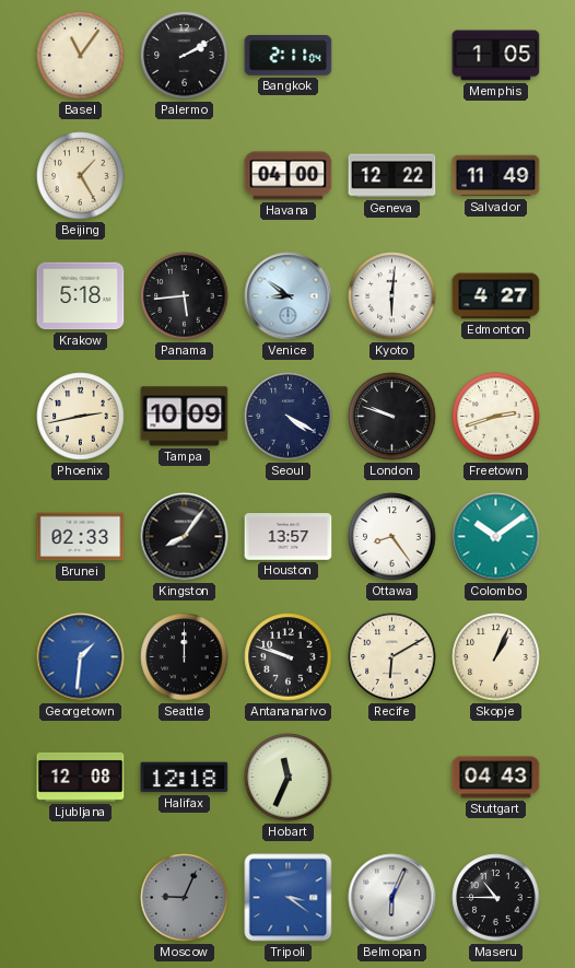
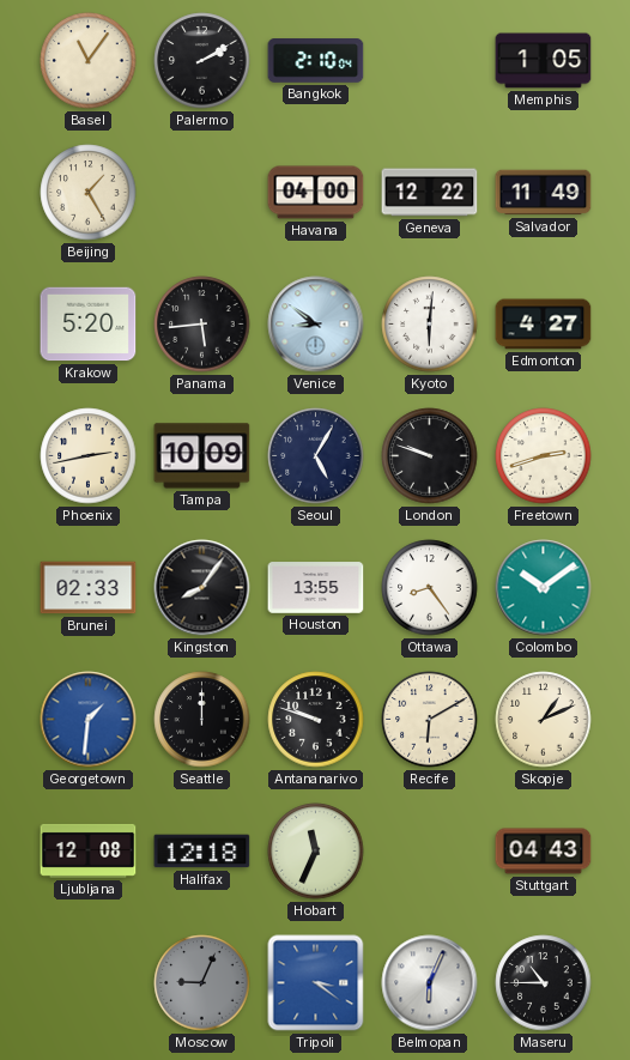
Bangkok: 2:11 -> 2:10 (316, 61)
Krakow: 5:18 -> 5:20 (89, 325)
Seoul: 4:20 -> 5:05 (316, 456)
Houston: 13:57 -> 13:55 (316, 588)
Skopje: 1:04 -> 1:11 (544, 720)
